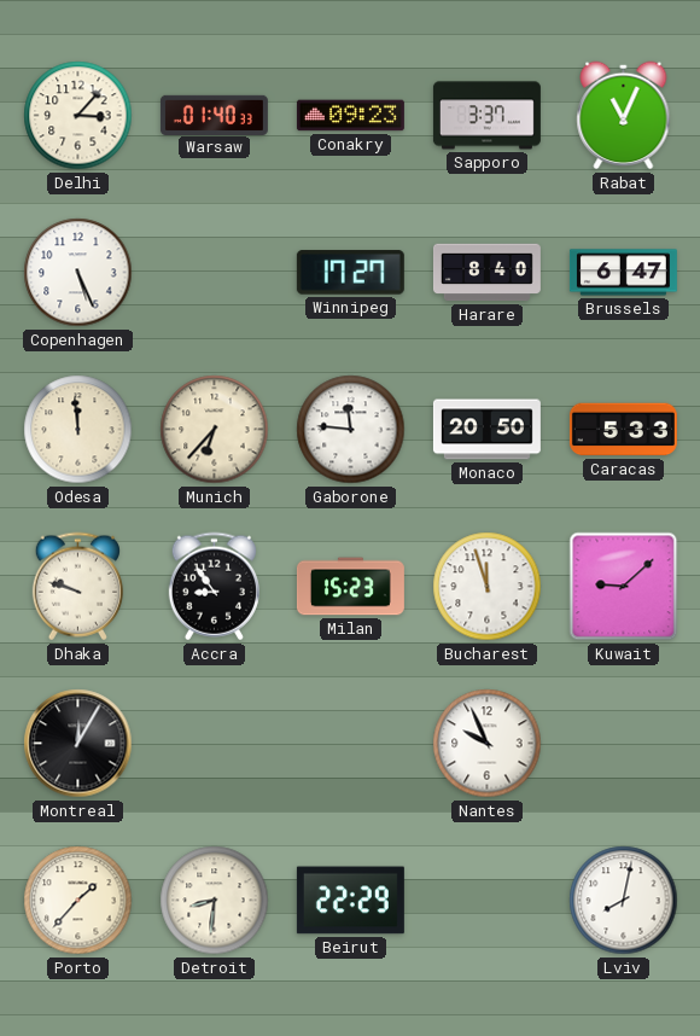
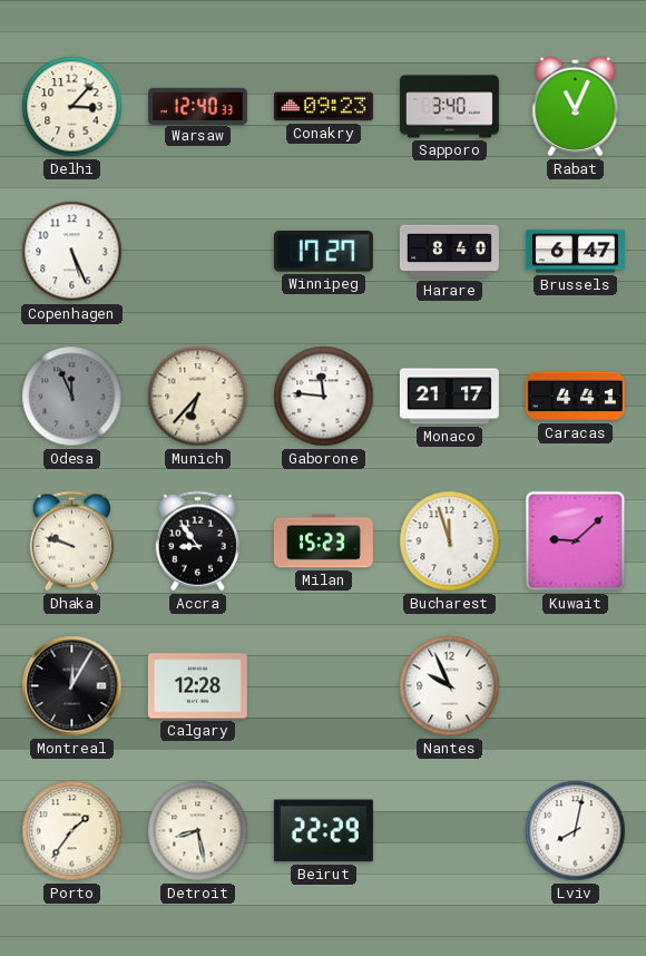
Warsaw: 01:40 -> 12:40 (197, 106)
Sapporo: 3:37 -> 3:40 (449, 107)
Odesa: 11:59 -> 11:56 (72, 397)
Odesa dial: cream -> grey (72, 397)
Monaco: 20:50 -> 21:17 (449, 397)
Caracas: 5:33 -> 4:41 (575, 397)
Calgary: none -> 12:28 (197, 686)
Porto: 1:37 -> 1:36 (72, 831)
Detroit: 8:31 -> 8:28 (198, 831)
